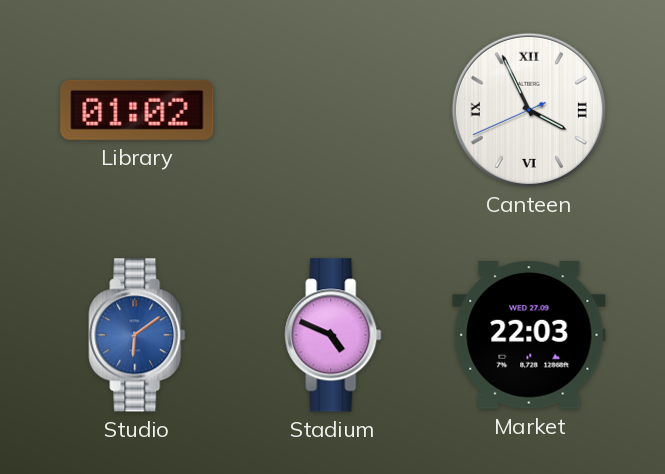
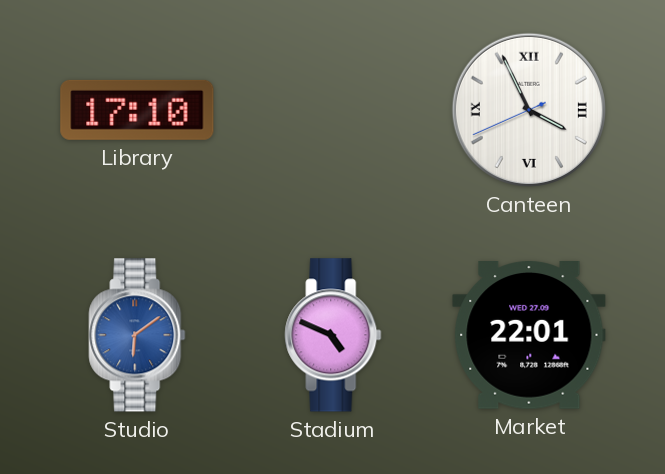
Library: 01:02 -> 17:10 (137, 110)
Market: 22:03 -> 22:01 (529, 336)
